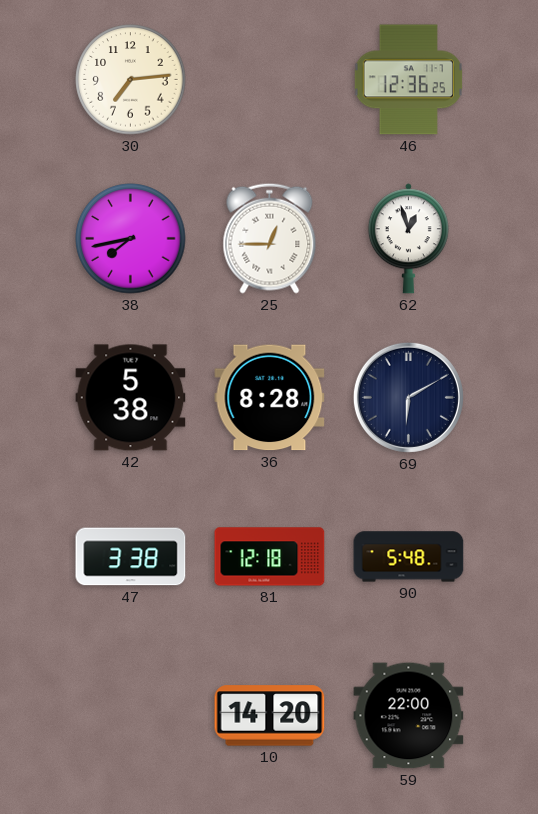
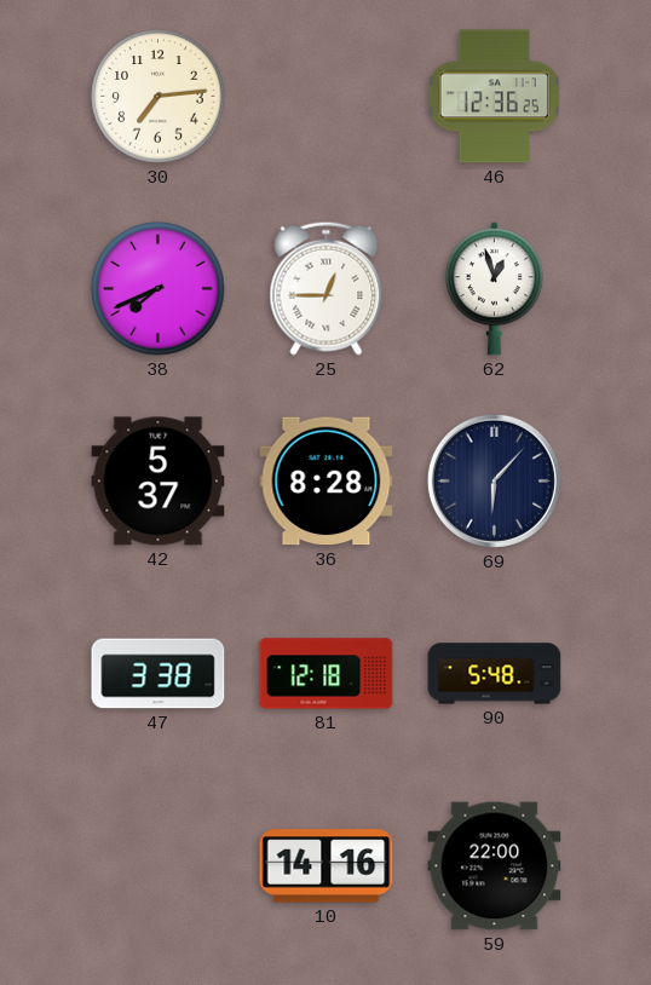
38: 7:43 -> 7:41 (159, 289)
42: 5:38 -> 5:37 (159, 482)
69: 6:10 -> 6:07 (494, 480)
10: 14:20 -> 14:16 (327, 866)
